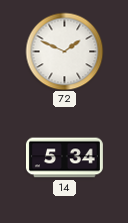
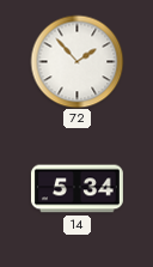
72: 1:49 -> 1:53 (76, 61)
